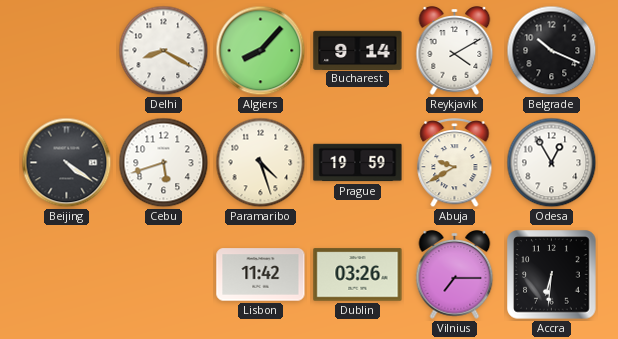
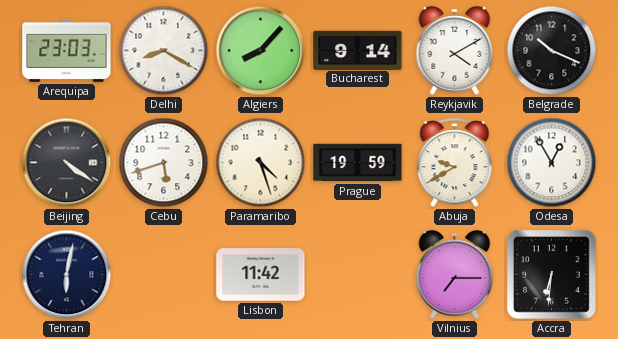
Arequipa: none -> 23:03 (67, 50)
Tehran: none -> 6:02 (67, 275)
Dublin: 03:26 -> none (358, 275)
